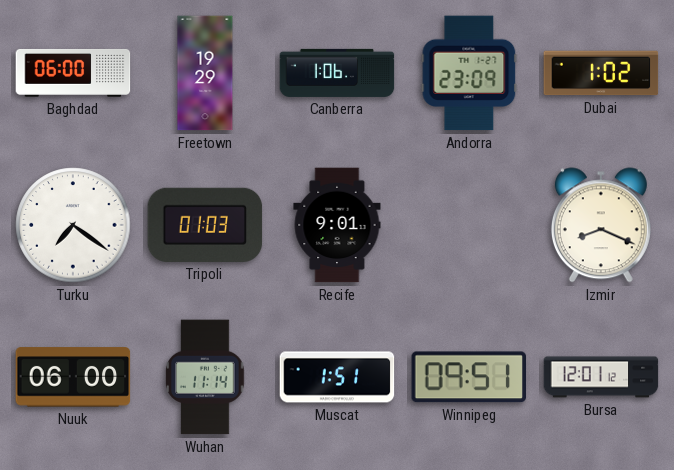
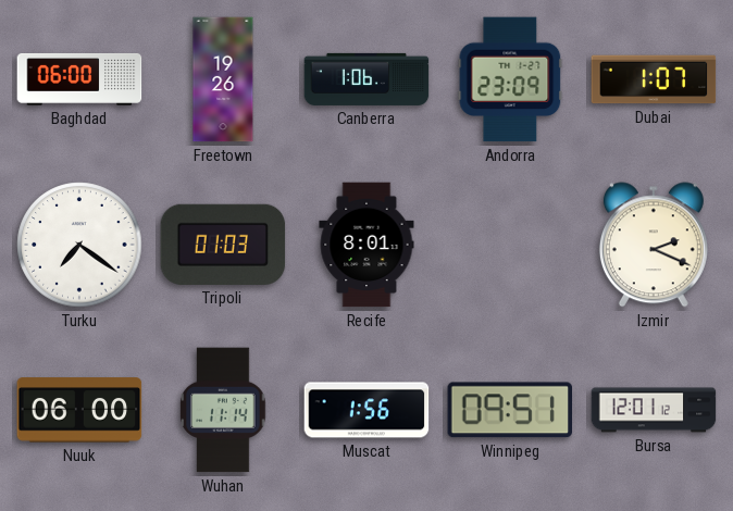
Freetown: 19:29 -> 19:26 (223, 79)
Dubai: 1:02 -> 1:07 (654, 79)
Recife: 9:01 -> 8:01 (366, 245)
Izmir: 8:19 -> 2:19 (654, 245)
Muscat: 1:51 -> 1:56 (366, 410)
